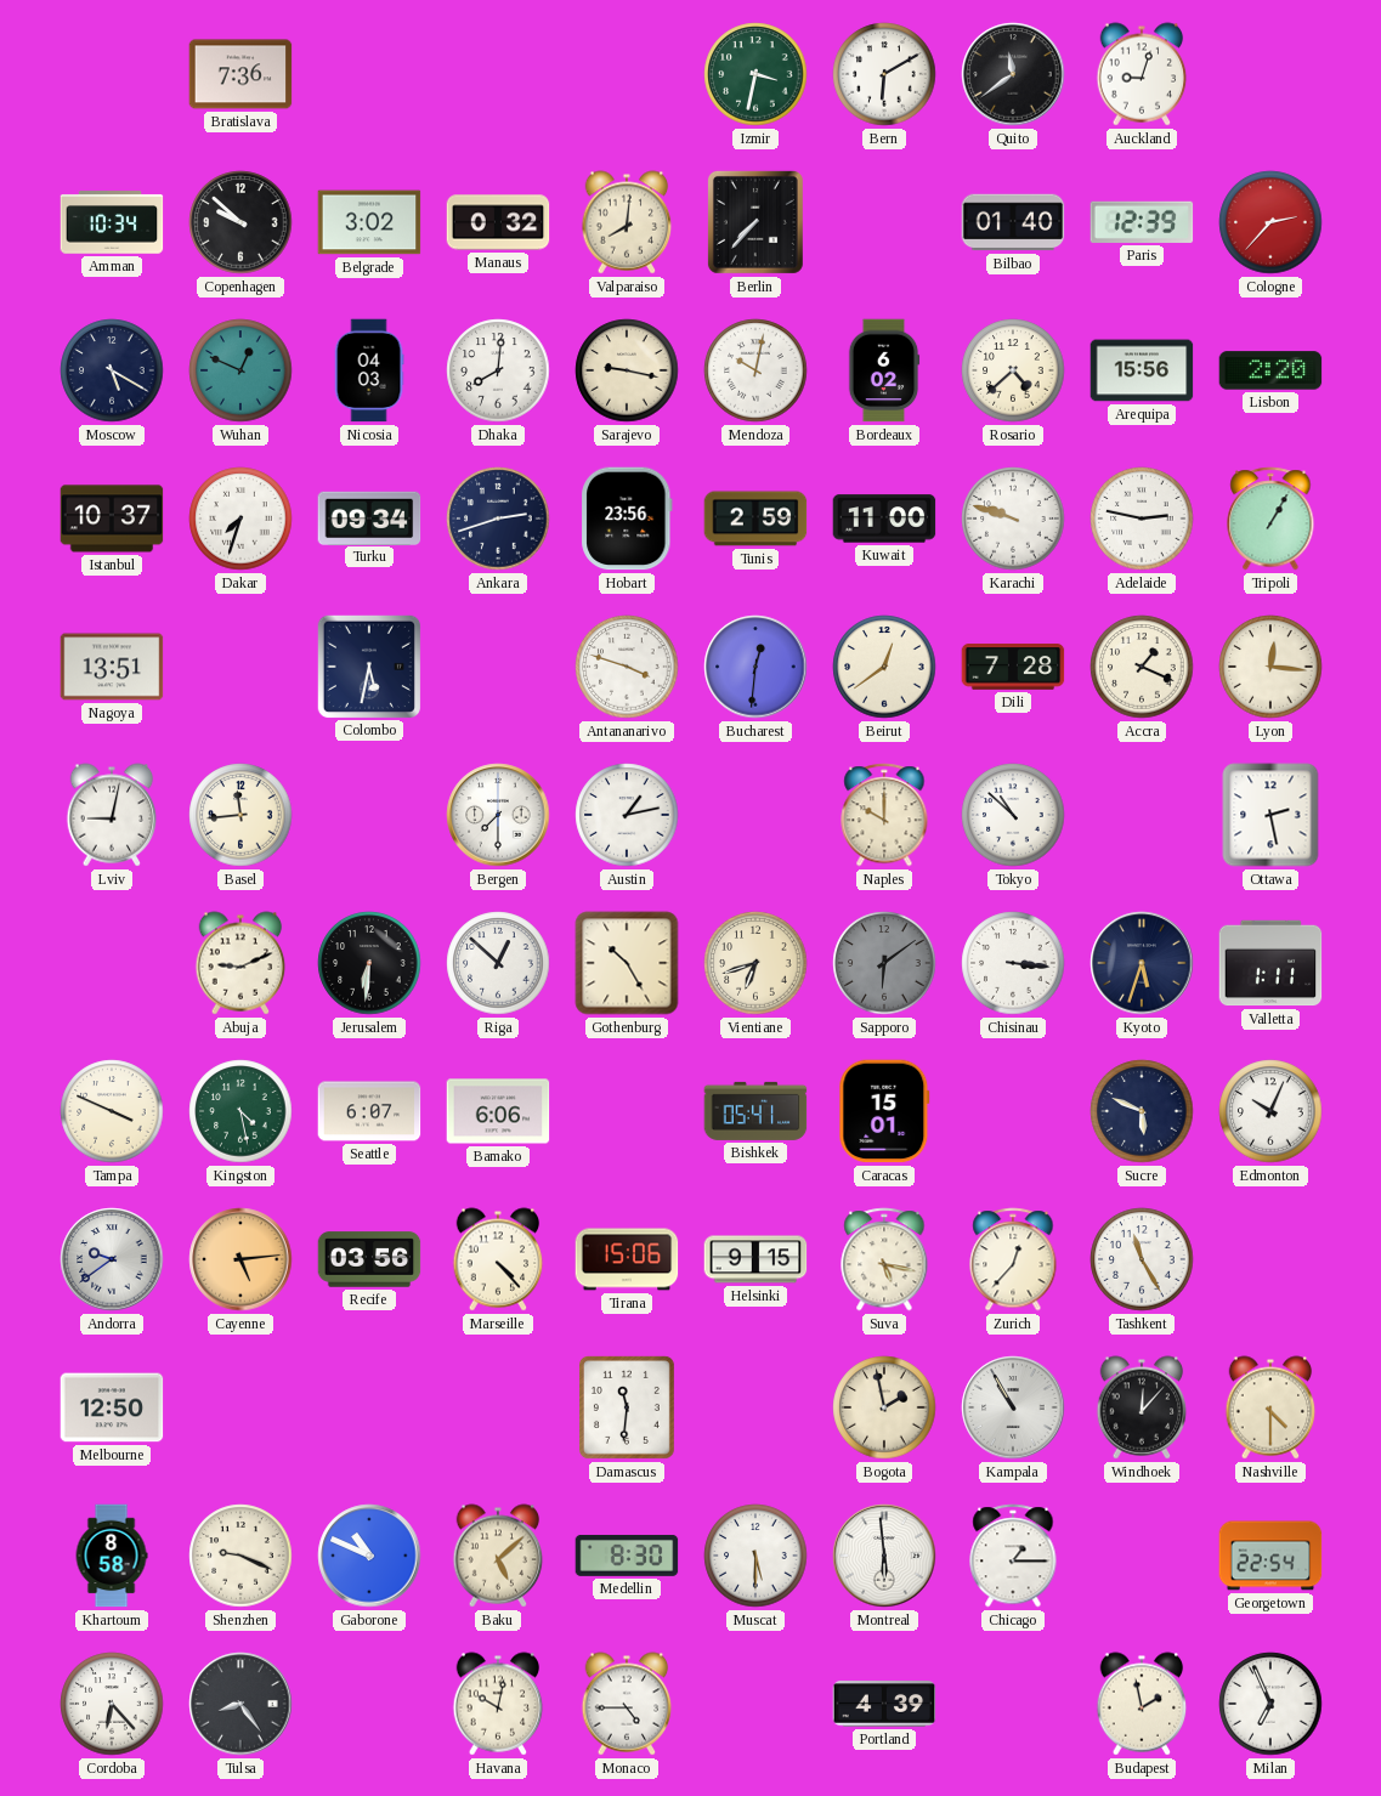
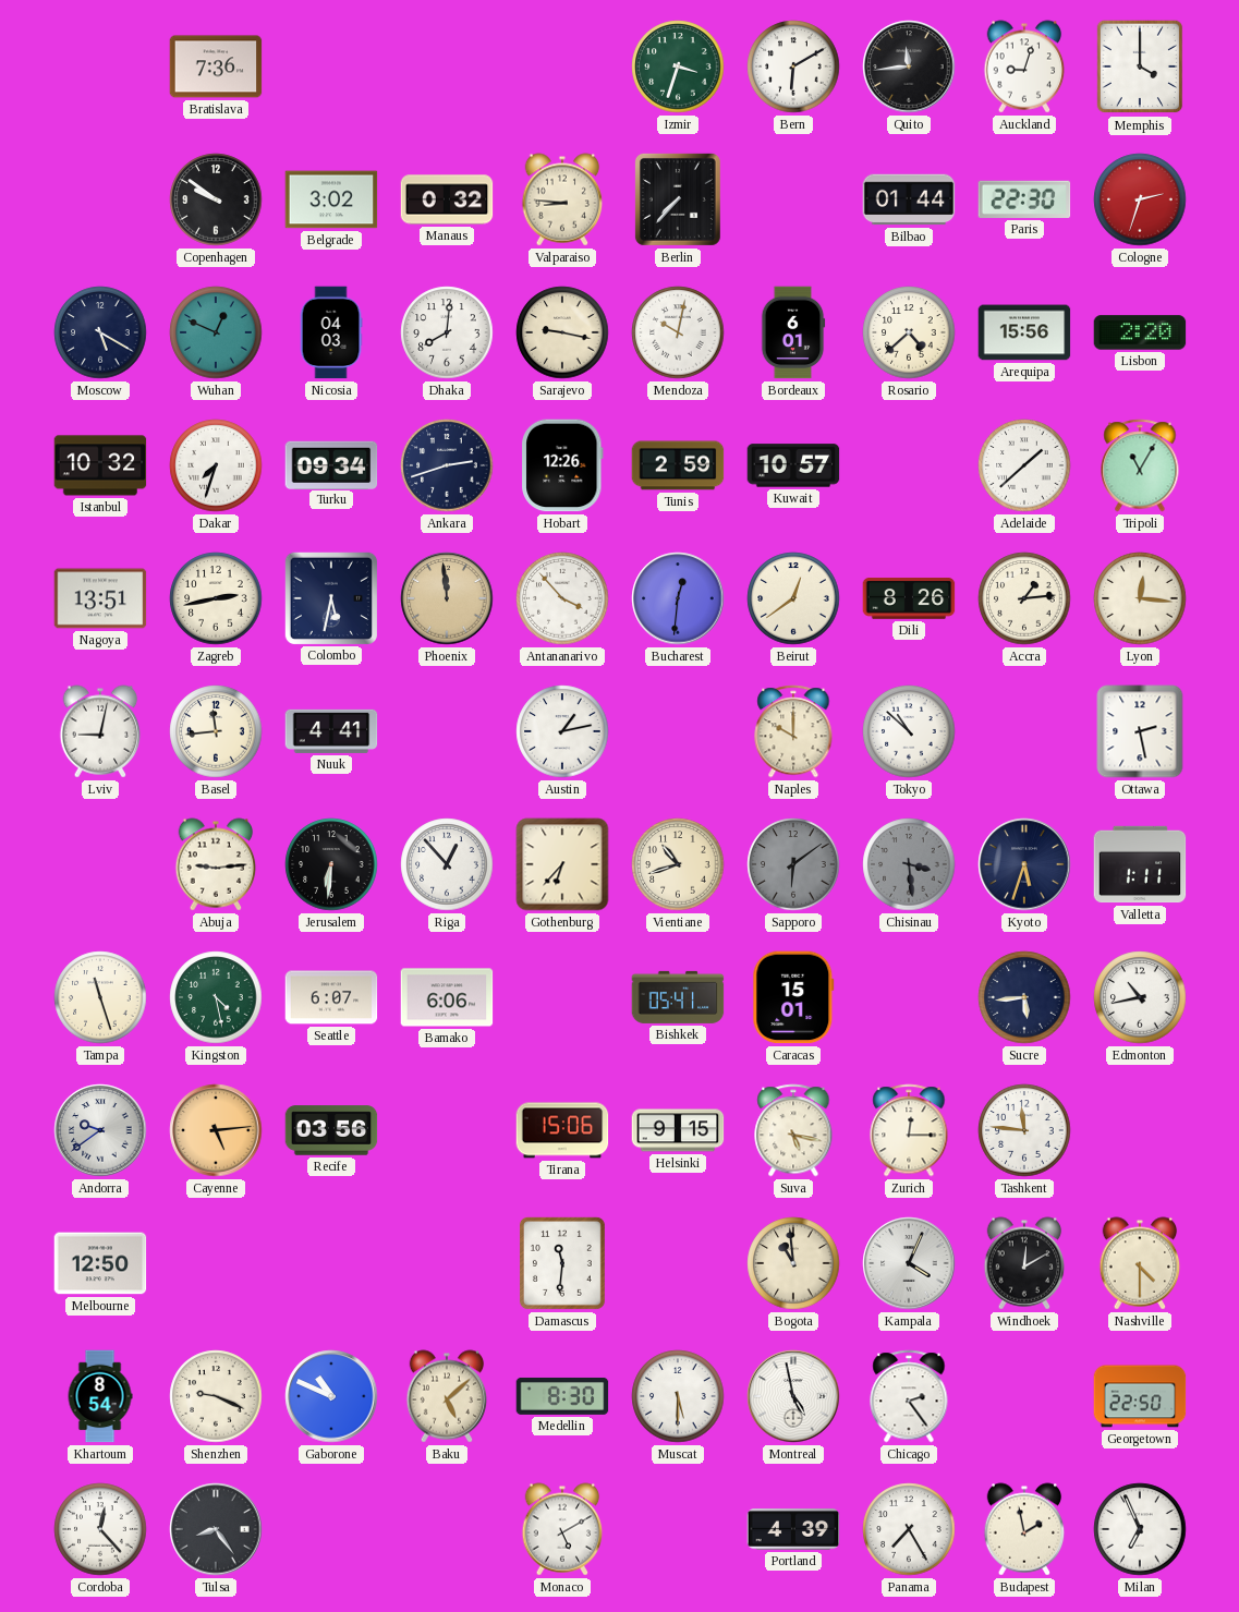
Izmir: 3:32 -> 3:33 (678, 66)
Quito: 11:39 -> 11:44 (909, 66)
Memphis: none -> 4:00 (1140, 66)
Amman: 10:34 -> none (112, 222)
Copenhagen: 9:52 -> 9:51 (216, 199)
Valparaiso: 8:01 -> 8:46 (562, 199)
Bilbao: 01:40 -> 01:44 (909, 199)
Paris: 12:39 -> 22:30 (1024, 199)
Cologne: 2:37 -> 2:33 (1140, 199)
Bordeaux: 6:02 -> 6:01 (793, 332)
Istanbul: 10:37 -> 10:32 (100, 465)
Hobart: 23:56 -> 12:26 (562, 465)
Kuwait: 11:00 -> 10:57 (793, 465)
Karachi: 9:48 -> none (1013, 519)
Adelaide: 2:47 -> 1:38 (1024, 465)
Tripoli: 1:05 -> 11:05 (1140, 465)
Zagreb: none -> 2:43 (216, 598)
Phoenix: none -> 11:59 (447, 598)
Antananarivo: 3:48 -> 3:53 (562, 598)
Dili: 7:28 -> 8:26 (909, 598)
Accra: 1:19 -> 1:14 (1024, 598)
Nuuk: none -> 4:41 (331, 731)
Bergen: 7:30 -> none (498, 815)
Abuja: 9:11 -> 9:14 (216, 864)
Riga: 12:52 -> 12:53 (447, 864)
Gothenburg: 10:25 -> 6:37 (562, 864)
Vientiane: 6:42 -> 10:42 (678, 864)
Chisinau: 3:16 -> 3:29 (909, 864)
Chisinau dial: white -> grey (909, 864)
Tampa: 3:49 -> 11:27 (100, 997)
Sucre: 5:49 -> 5:44 (1024, 997)
Edmonton: 10:04 -> 10:43 (1140, 997)
Marseille: 4:23 -> none (498, 1259)
Zurich: 12:37 -> 12:15 (909, 1130)
Tashkent: 11:25 -> 11:46 (1024, 1130)
Bogota: 1:58 -> 10:59 (793, 1263)
Kampala: 10:55 -> 4:04 (909, 1263)
Windhoek: 12:07 -> 12:10 (1024, 1263)
Khartoum: 8:58 -> 8:54 (100, 1396)
Montreal: 5:59 -> 4:58 (793, 1396)
Chicago: 1:15 -> 2:24 (909, 1396)
Georgetown: 22:54 -> 22:50 (1140, 1396)
Cordoba: 6:23 -> 12:23 (100, 1529)
Havana: 10:02 -> none (498, 1704)
Monaco: 4:45 -> 5:10 (562, 1529)
Panama: none -> 7:25 (909, 1529)
